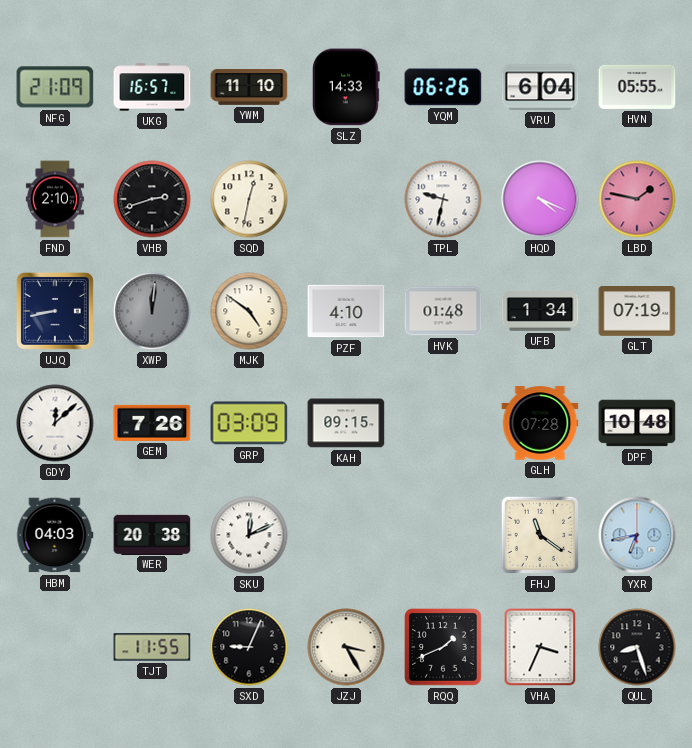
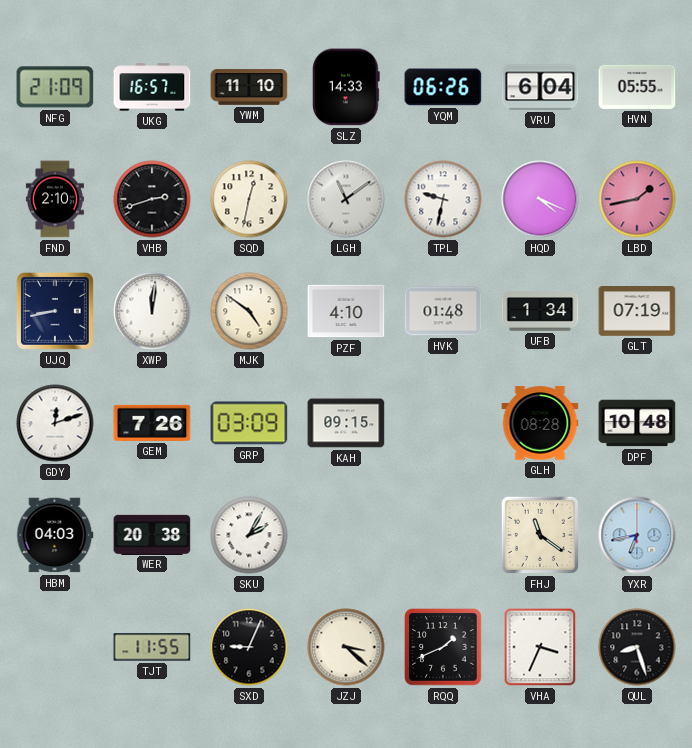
LGH: none -> 11:09 (346, 199)
LBD: 1:47 -> 1:43 (637, 199)
XWP dial: grey -> white (152, 311)
GDY: 12:08 -> 12:12 (55, 423)
GLH: 07:28 -> 08:28 (540, 423)
SKU: 12:11 -> 2:05 (249, 535)
JZJ: 3:25 -> 3:22 (346, 647)
